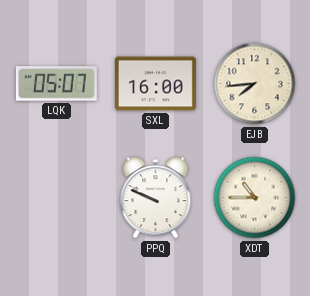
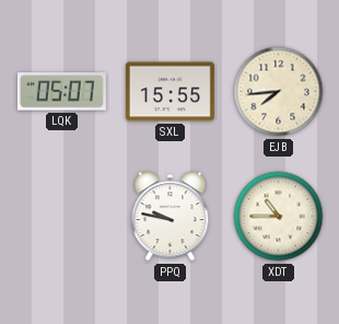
SXL: 16:00 -> 15:55 (169, 92)
PPQ: 9:49 -> 9:47 (171, 217)
